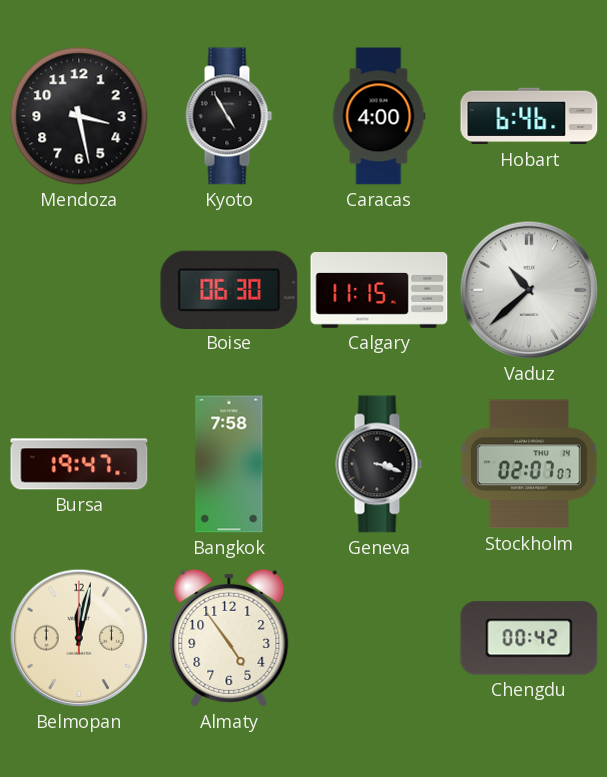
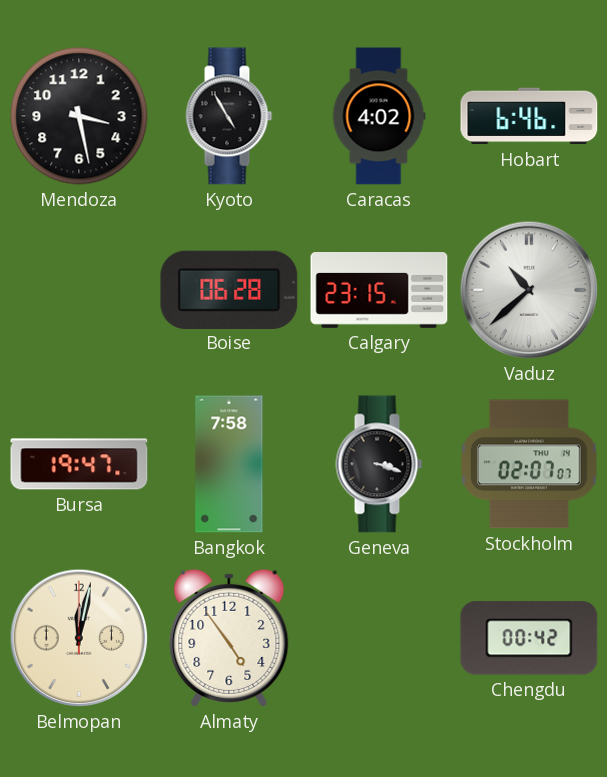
Caracas: 4:00 -> 4:02 (379, 116)
Boise: 06:30 -> 06:28 (229, 289)
Calgary: 11:15 -> 23:15 (379, 291)
